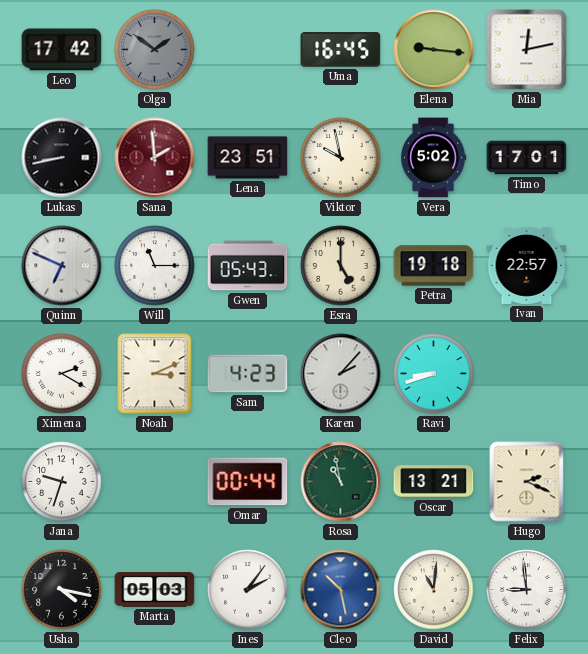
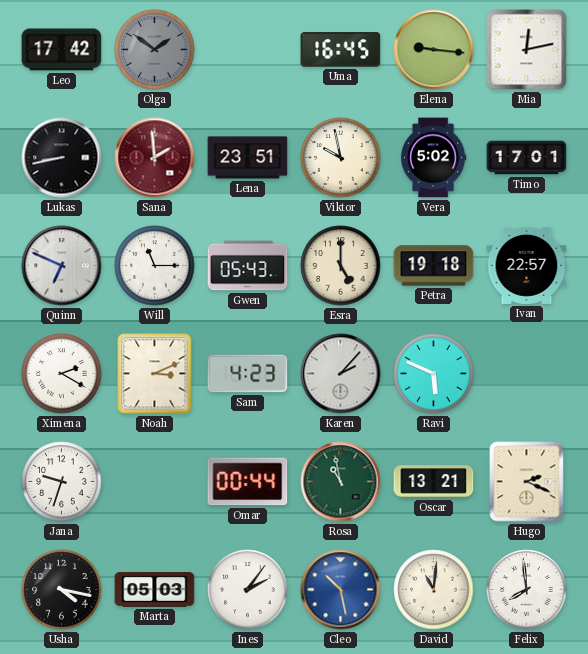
Ravi: 8:42 -> 5:49 (434, 374)
Felix: 8:59 -> 7:59 (527, 590)
